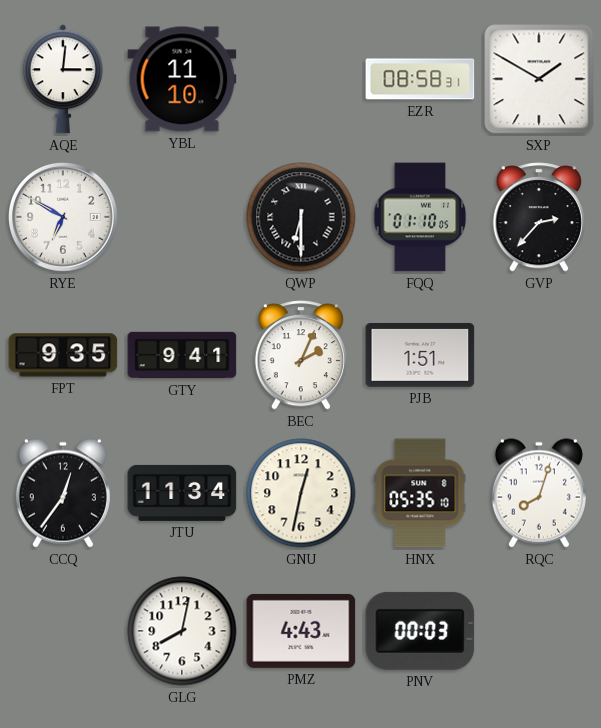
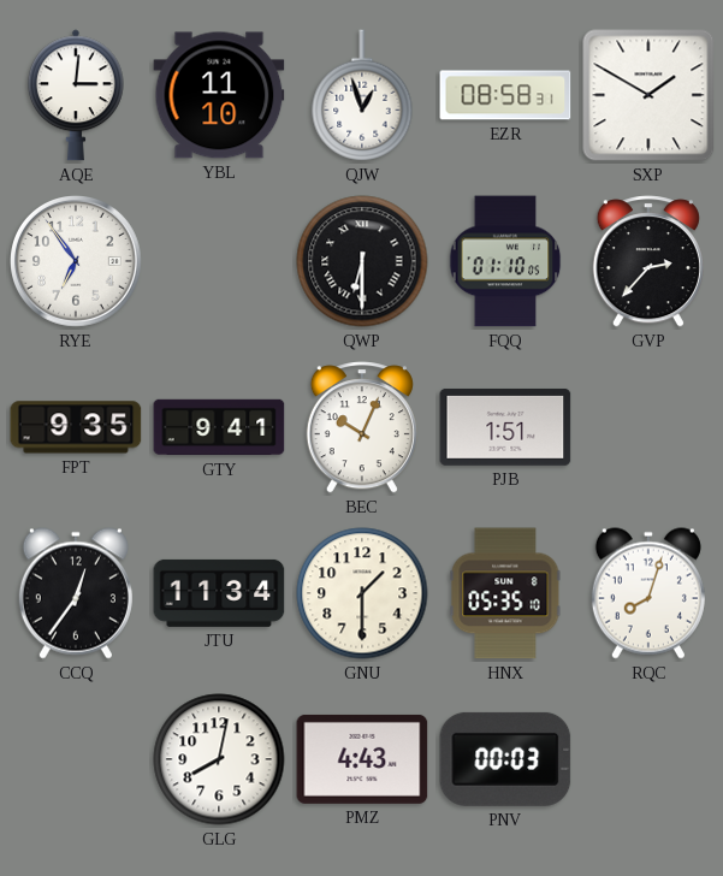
QJW: none -> 12:57 (362, 95)
RYE: 6:50 -> 6:54 (77, 262)
BEC: 2:04 -> 10:04 (362, 427)
GNU: 12:32 -> 1:30 (362, 593)
